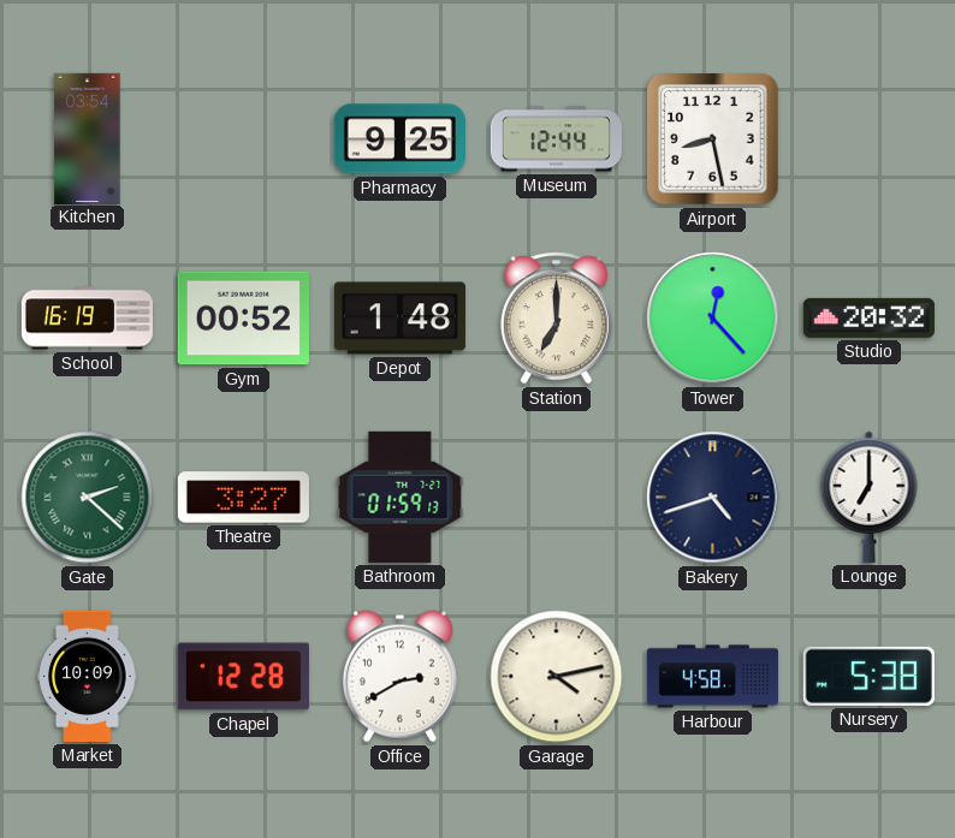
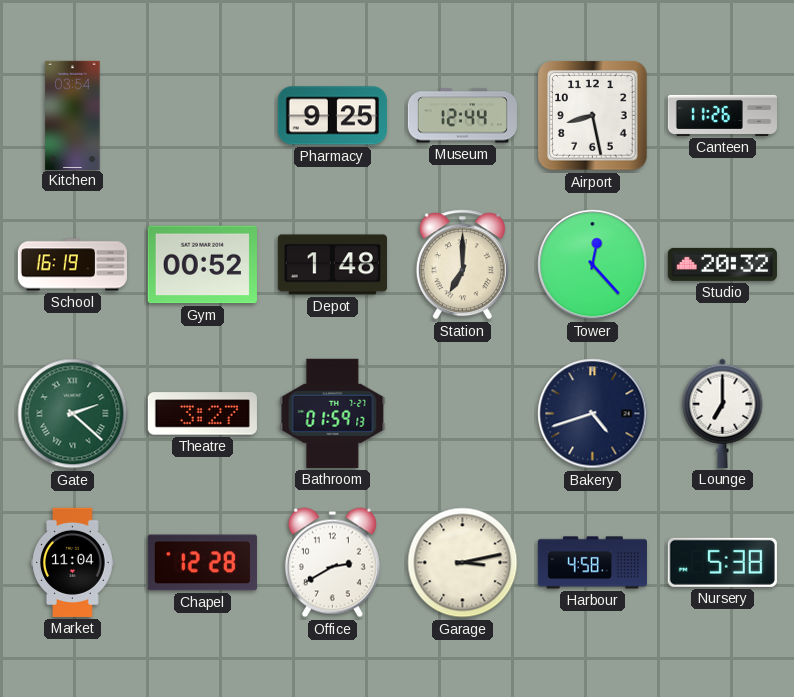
Canteen: none -> 11:26 (722, 115)
Market: 10:09 -> 11:04 (73, 562)
Garage: 4:13 -> 3:13 (463, 563)
